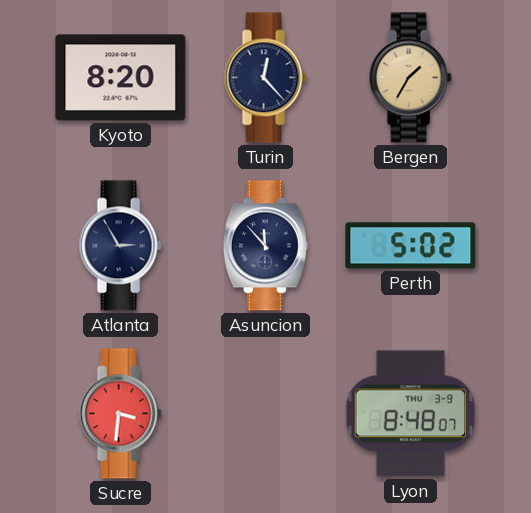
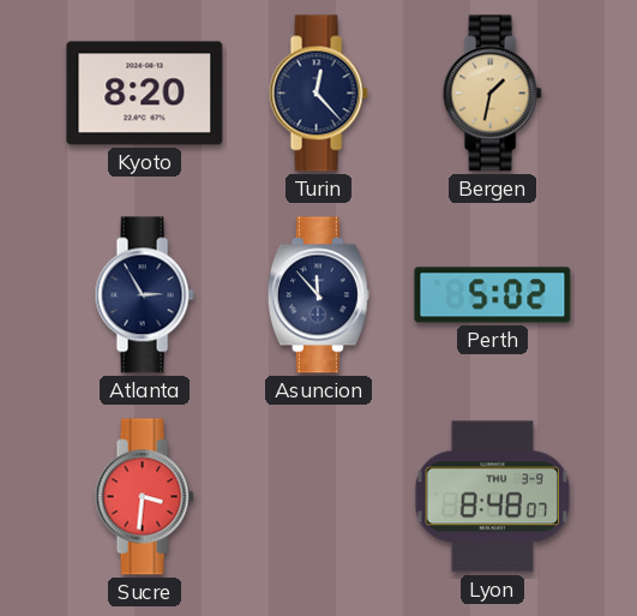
Bergen: 1:35 -> 1:32 (492, 94)
